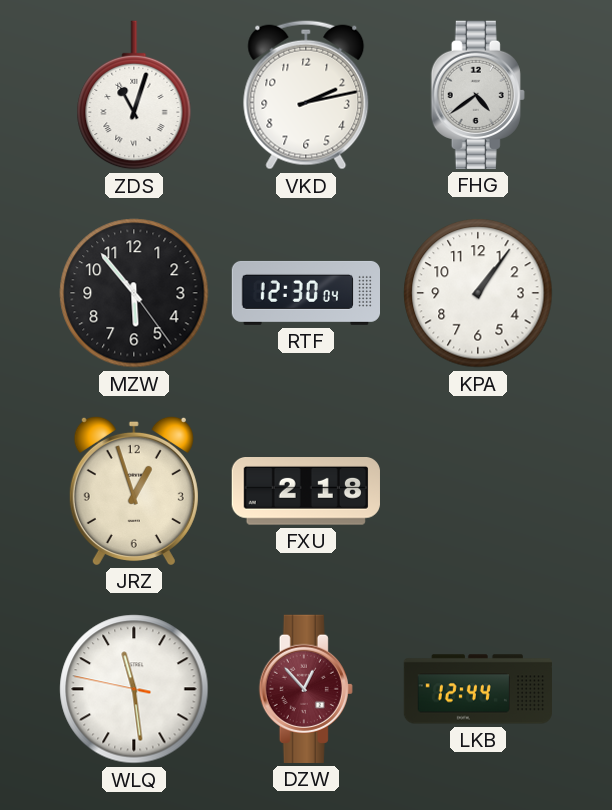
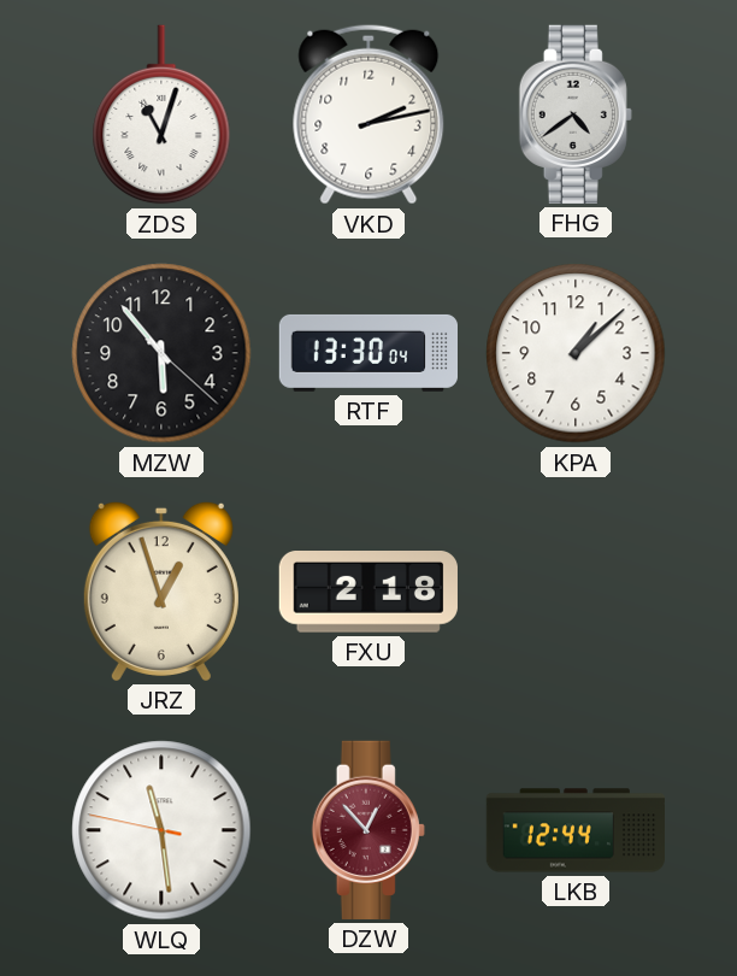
MZW: 5:53:24 -> 5:53:22 (161, 353)
RTF: 12:30 -> 13:30 (367, 353)
KPA: 1:06 -> 1:08 (576, 353)
